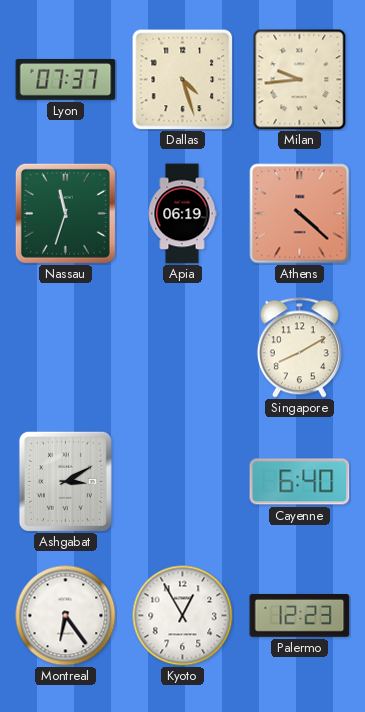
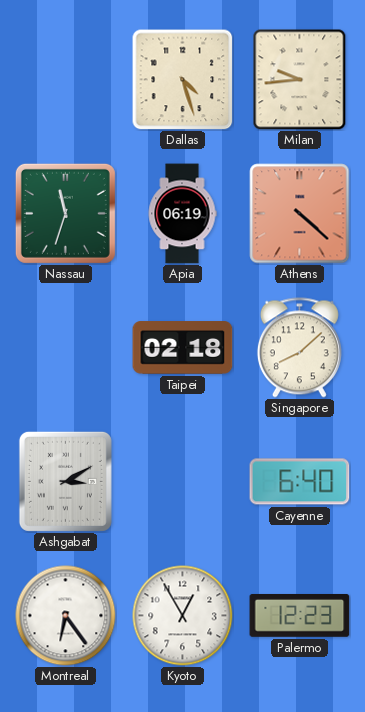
Lyon: 07:37 -> none (66, 79)
Taipei: none -> 02:18 (183, 348)
Singapore: 8:10 -> 8:08 (299, 348)
